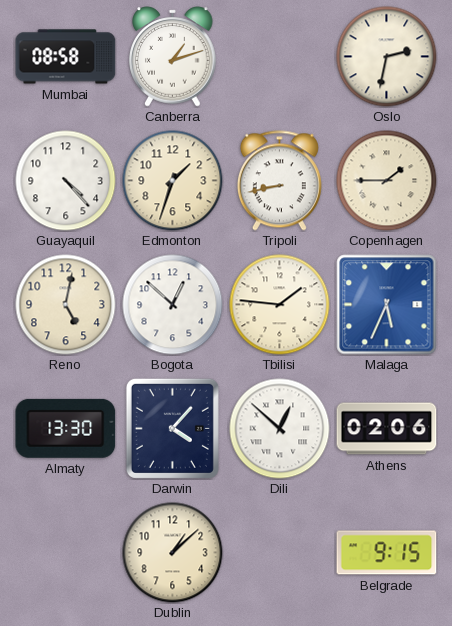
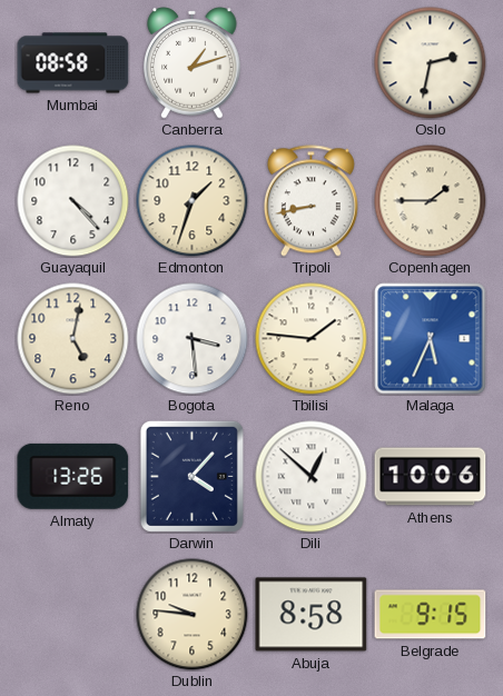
Bogota: 12:52 -> 3:29 (193, 339)
Almaty: 13:30 -> 13:26 (73, 476)
Athens: 02:06 -> 10:06 (431, 477)
Dublin: 1:08 -> 9:46 (193, 615)
Abuja: none -> 8:58 (312, 615)
